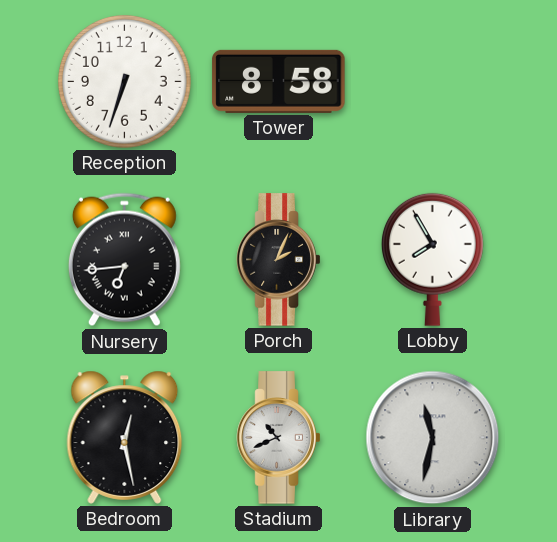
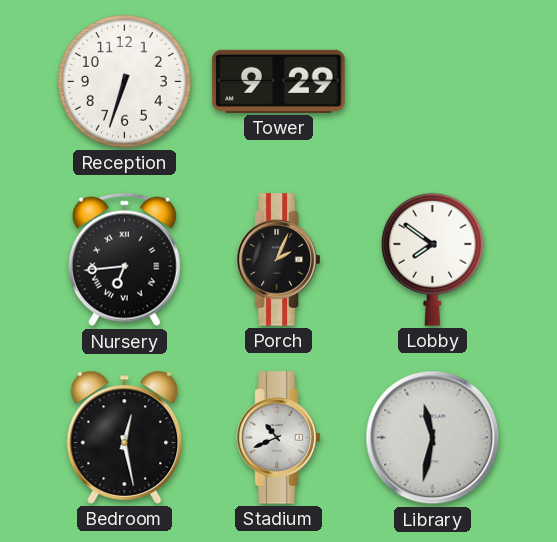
Tower: 8:58 -> 9:29 (279, 81)
Lobby: 7:55 -> 7:51 (432, 259)
